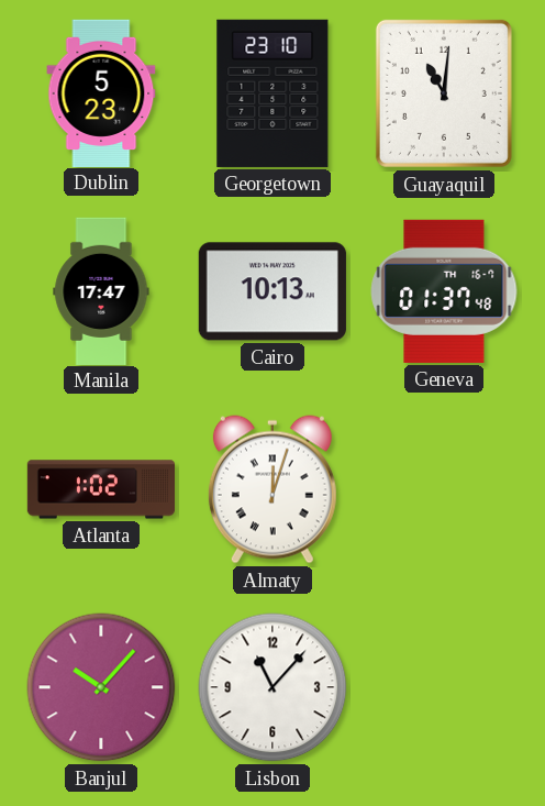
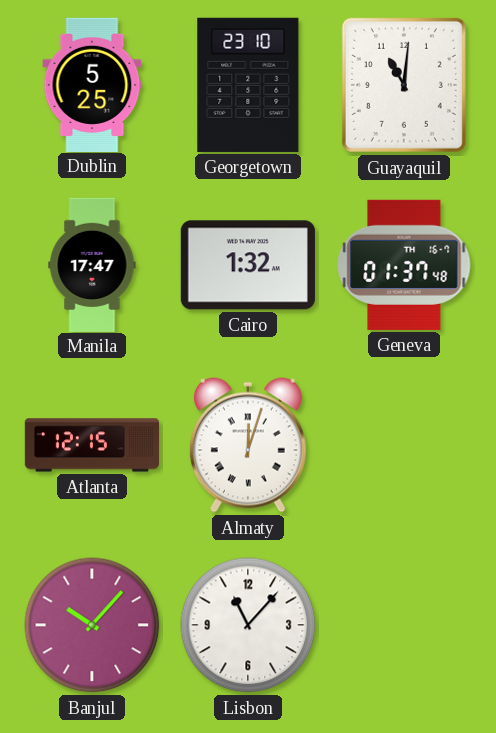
Dublin: 5:23 -> 5:25 (92, 84)
Cairo: 10:13 -> 1:32 (248, 265)
Atlanta: 1:02 -> 12:15 (91, 445)
